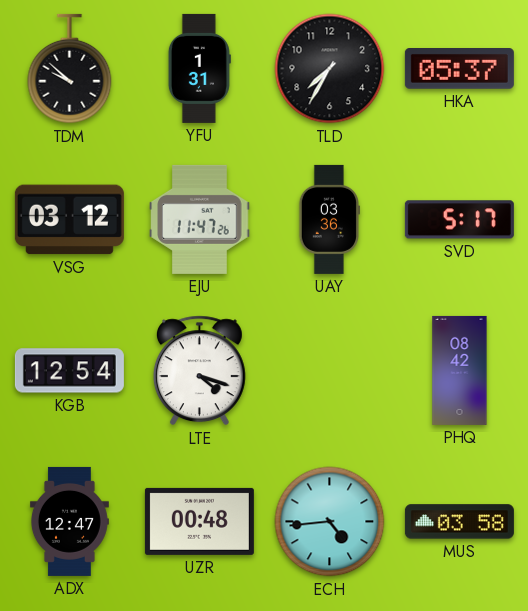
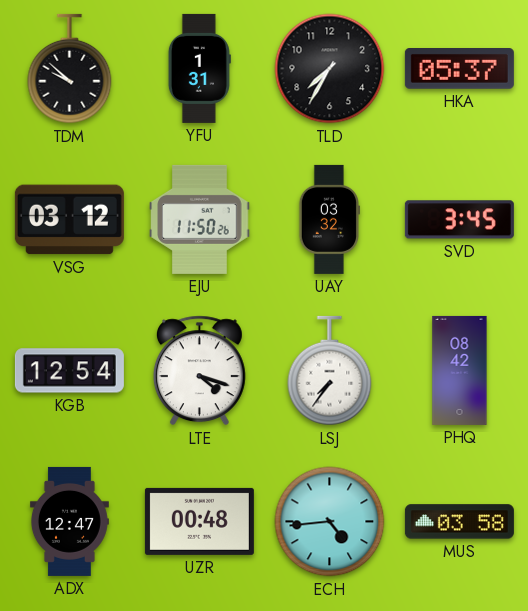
EJU: 11:47 -> 11:50 (200, 219)
UAY: 03:36 -> 03:32 (328, 219)
SVD: 5:17 -> 3:45 (459, 220)
LSJ: none -> 7:36 (330, 371)
